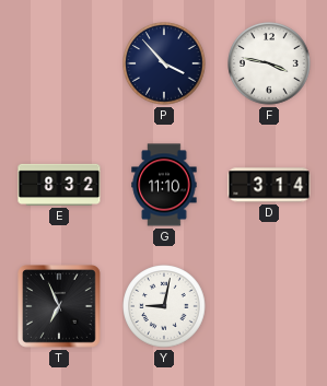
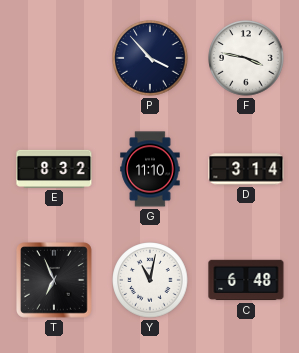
Y: 9:02 -> 11:02 (150, 280)
C: none -> 6:48 (246, 280)
